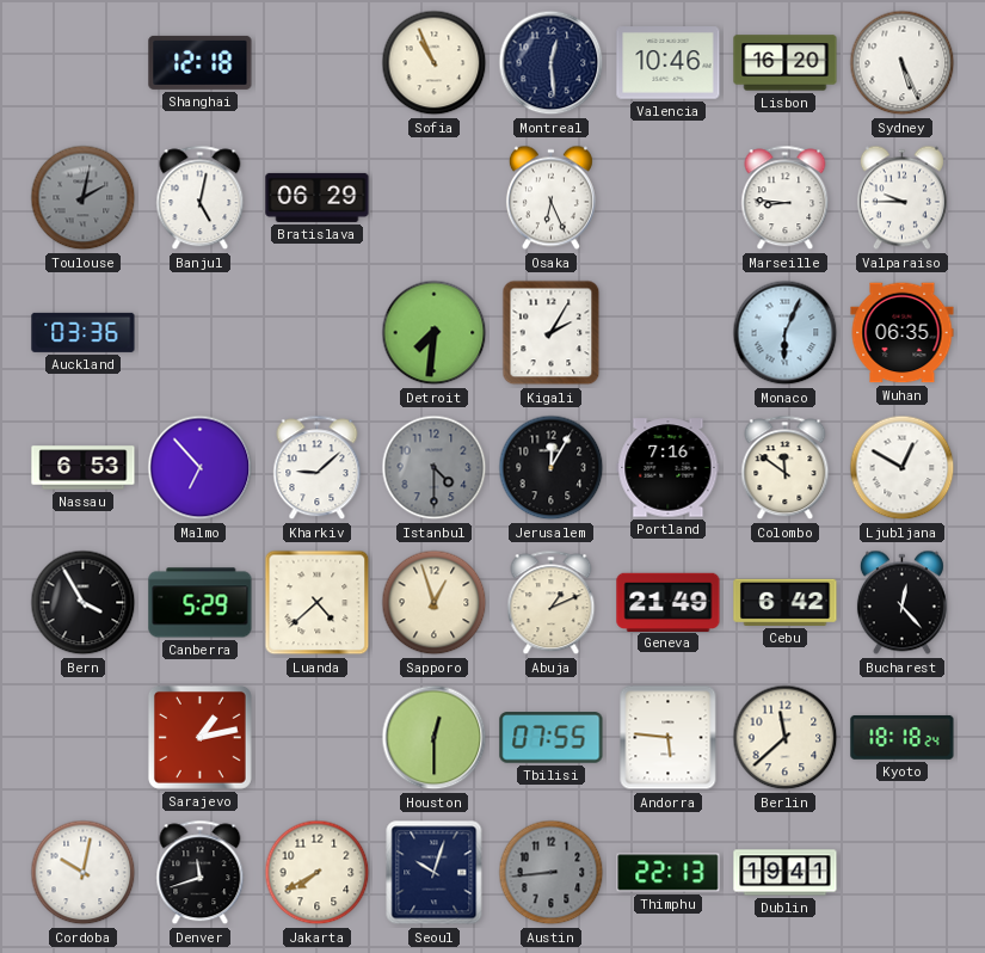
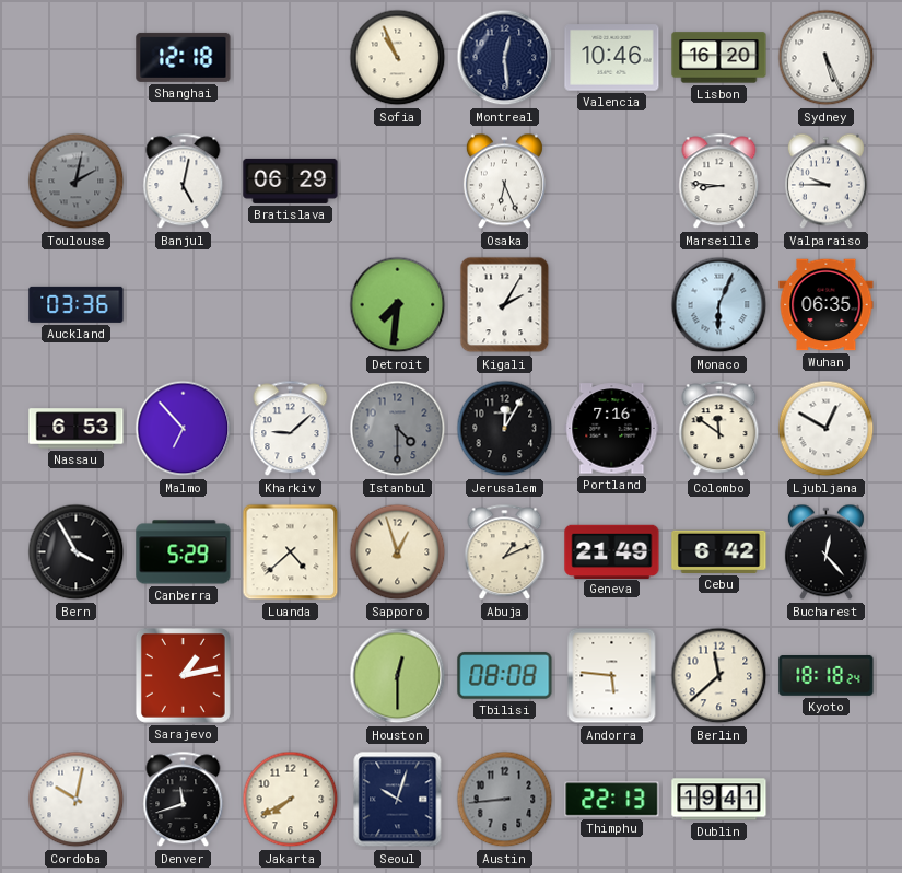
Tbilisi: 07:55 -> 08:08 (505, 676)
